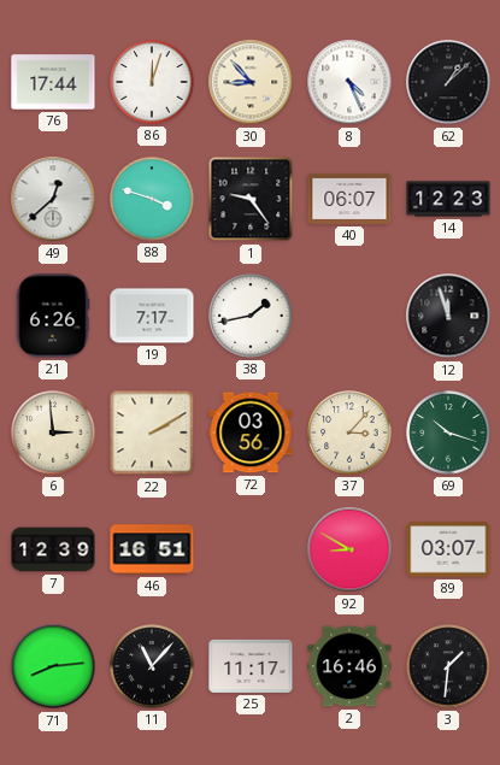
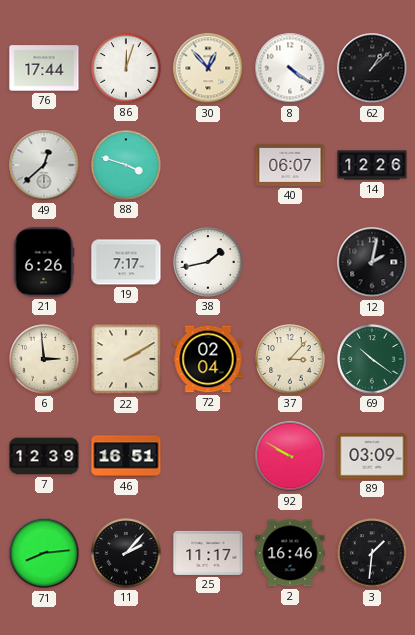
30: 8:53 -> 12:53 (208, 68)
8: 4:26 -> 4:21 (290, 68)
1: 9:24 -> none (251, 199)
14: 12:23 -> 12:26 (372, 165)
12: 11:57 -> 2:02 (372, 262)
72: 03:56 -> 02:04 (208, 359)
69: 10:18 -> 10:21 (372, 359)
92: 8:50 -> 9:50 (290, 456)
89: 03:07 -> 03:09 (372, 456)
11: 11:07 -> 2:07 (126, 553)
